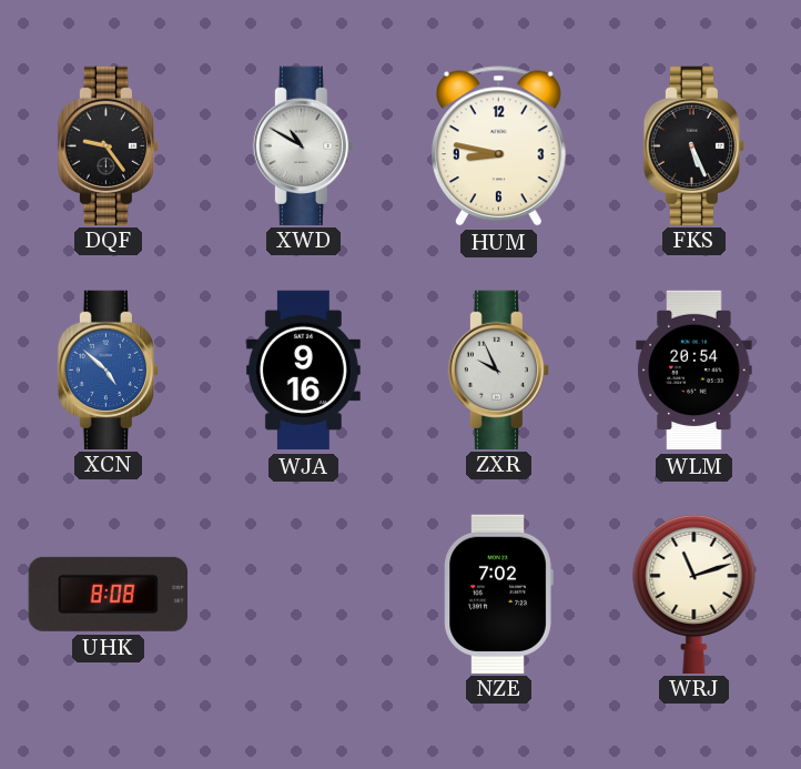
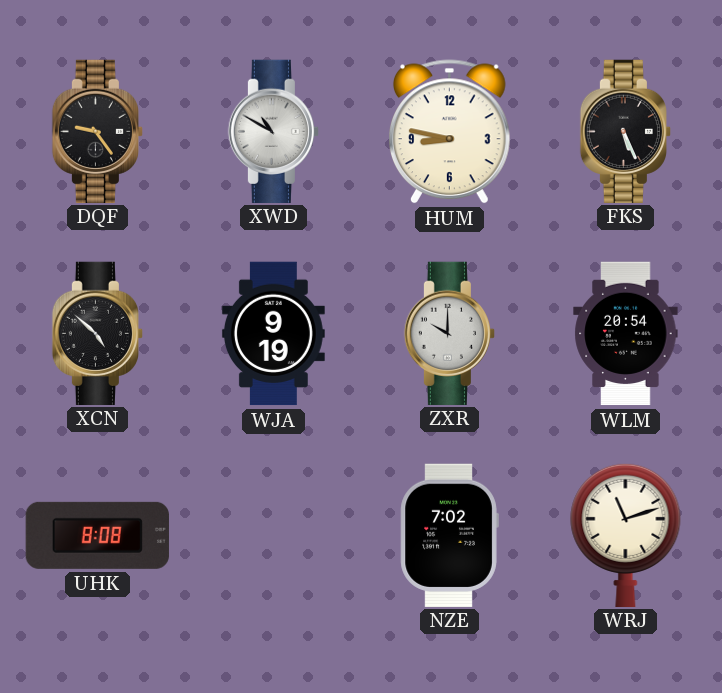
XCN dial: blue -> black (97, 333)
WJA: 9:16 -> 9:19 (273, 334)
ZXR: 9:56 -> 10:00 (449, 333)
